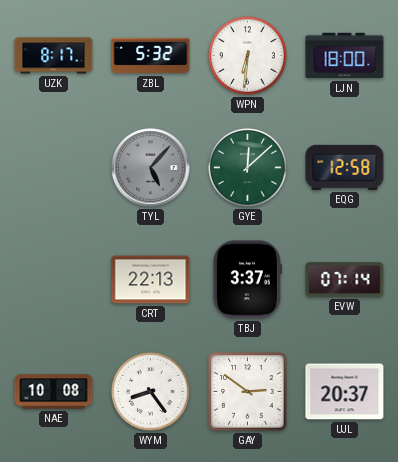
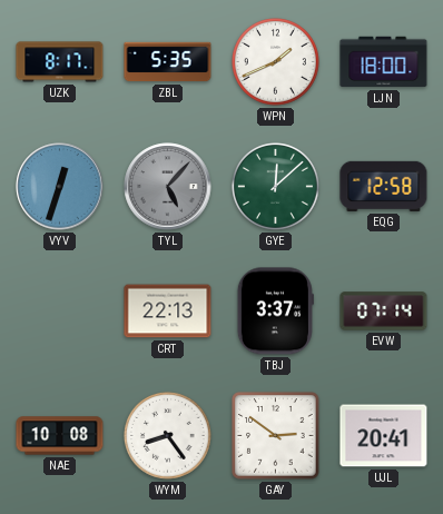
ZBL: 5:32 -> 5:35 (168, 62)
WPN: 6:31 -> 1:41 (276, 62)
VYV: none -> 12:33 (60, 187)
UJL: 20:37 -> 20:41 (384, 436)
